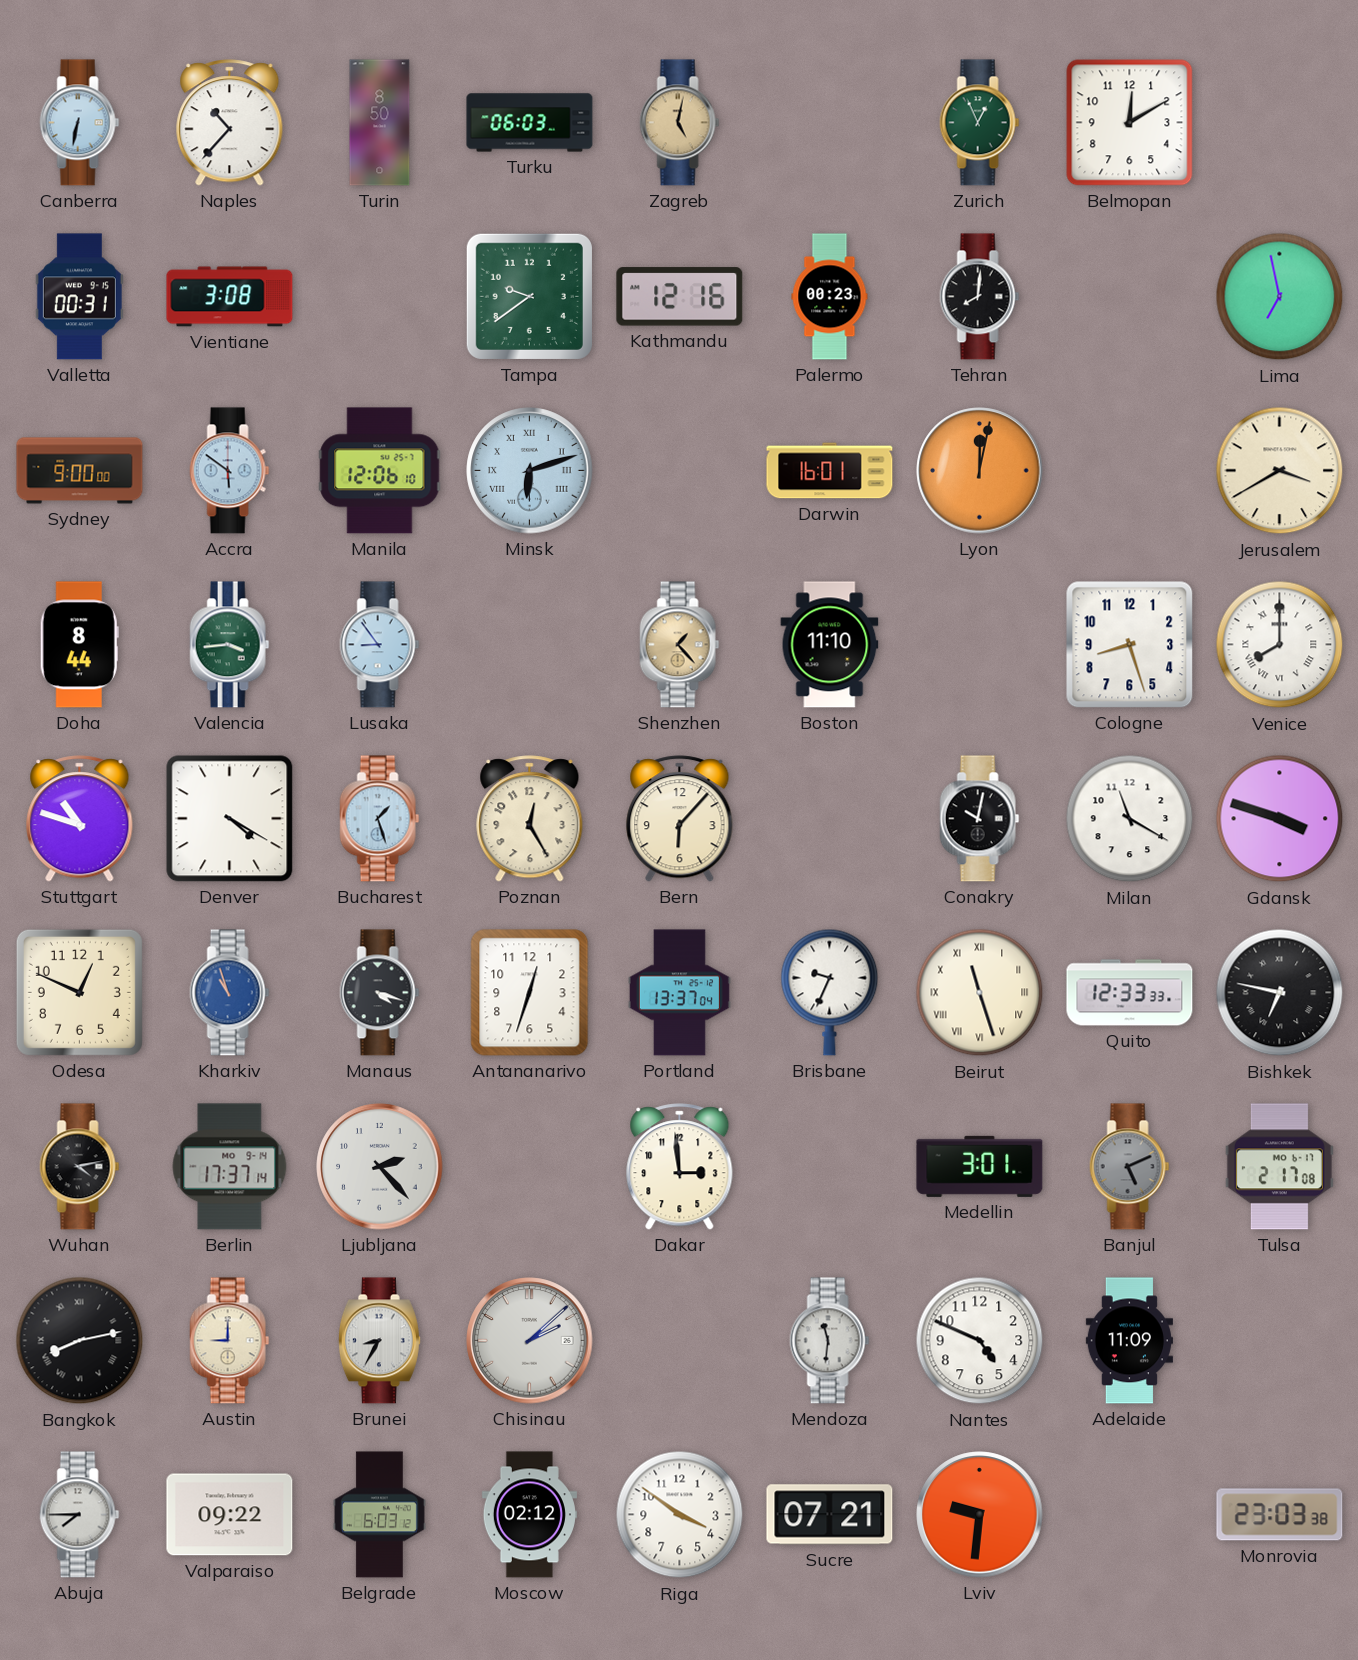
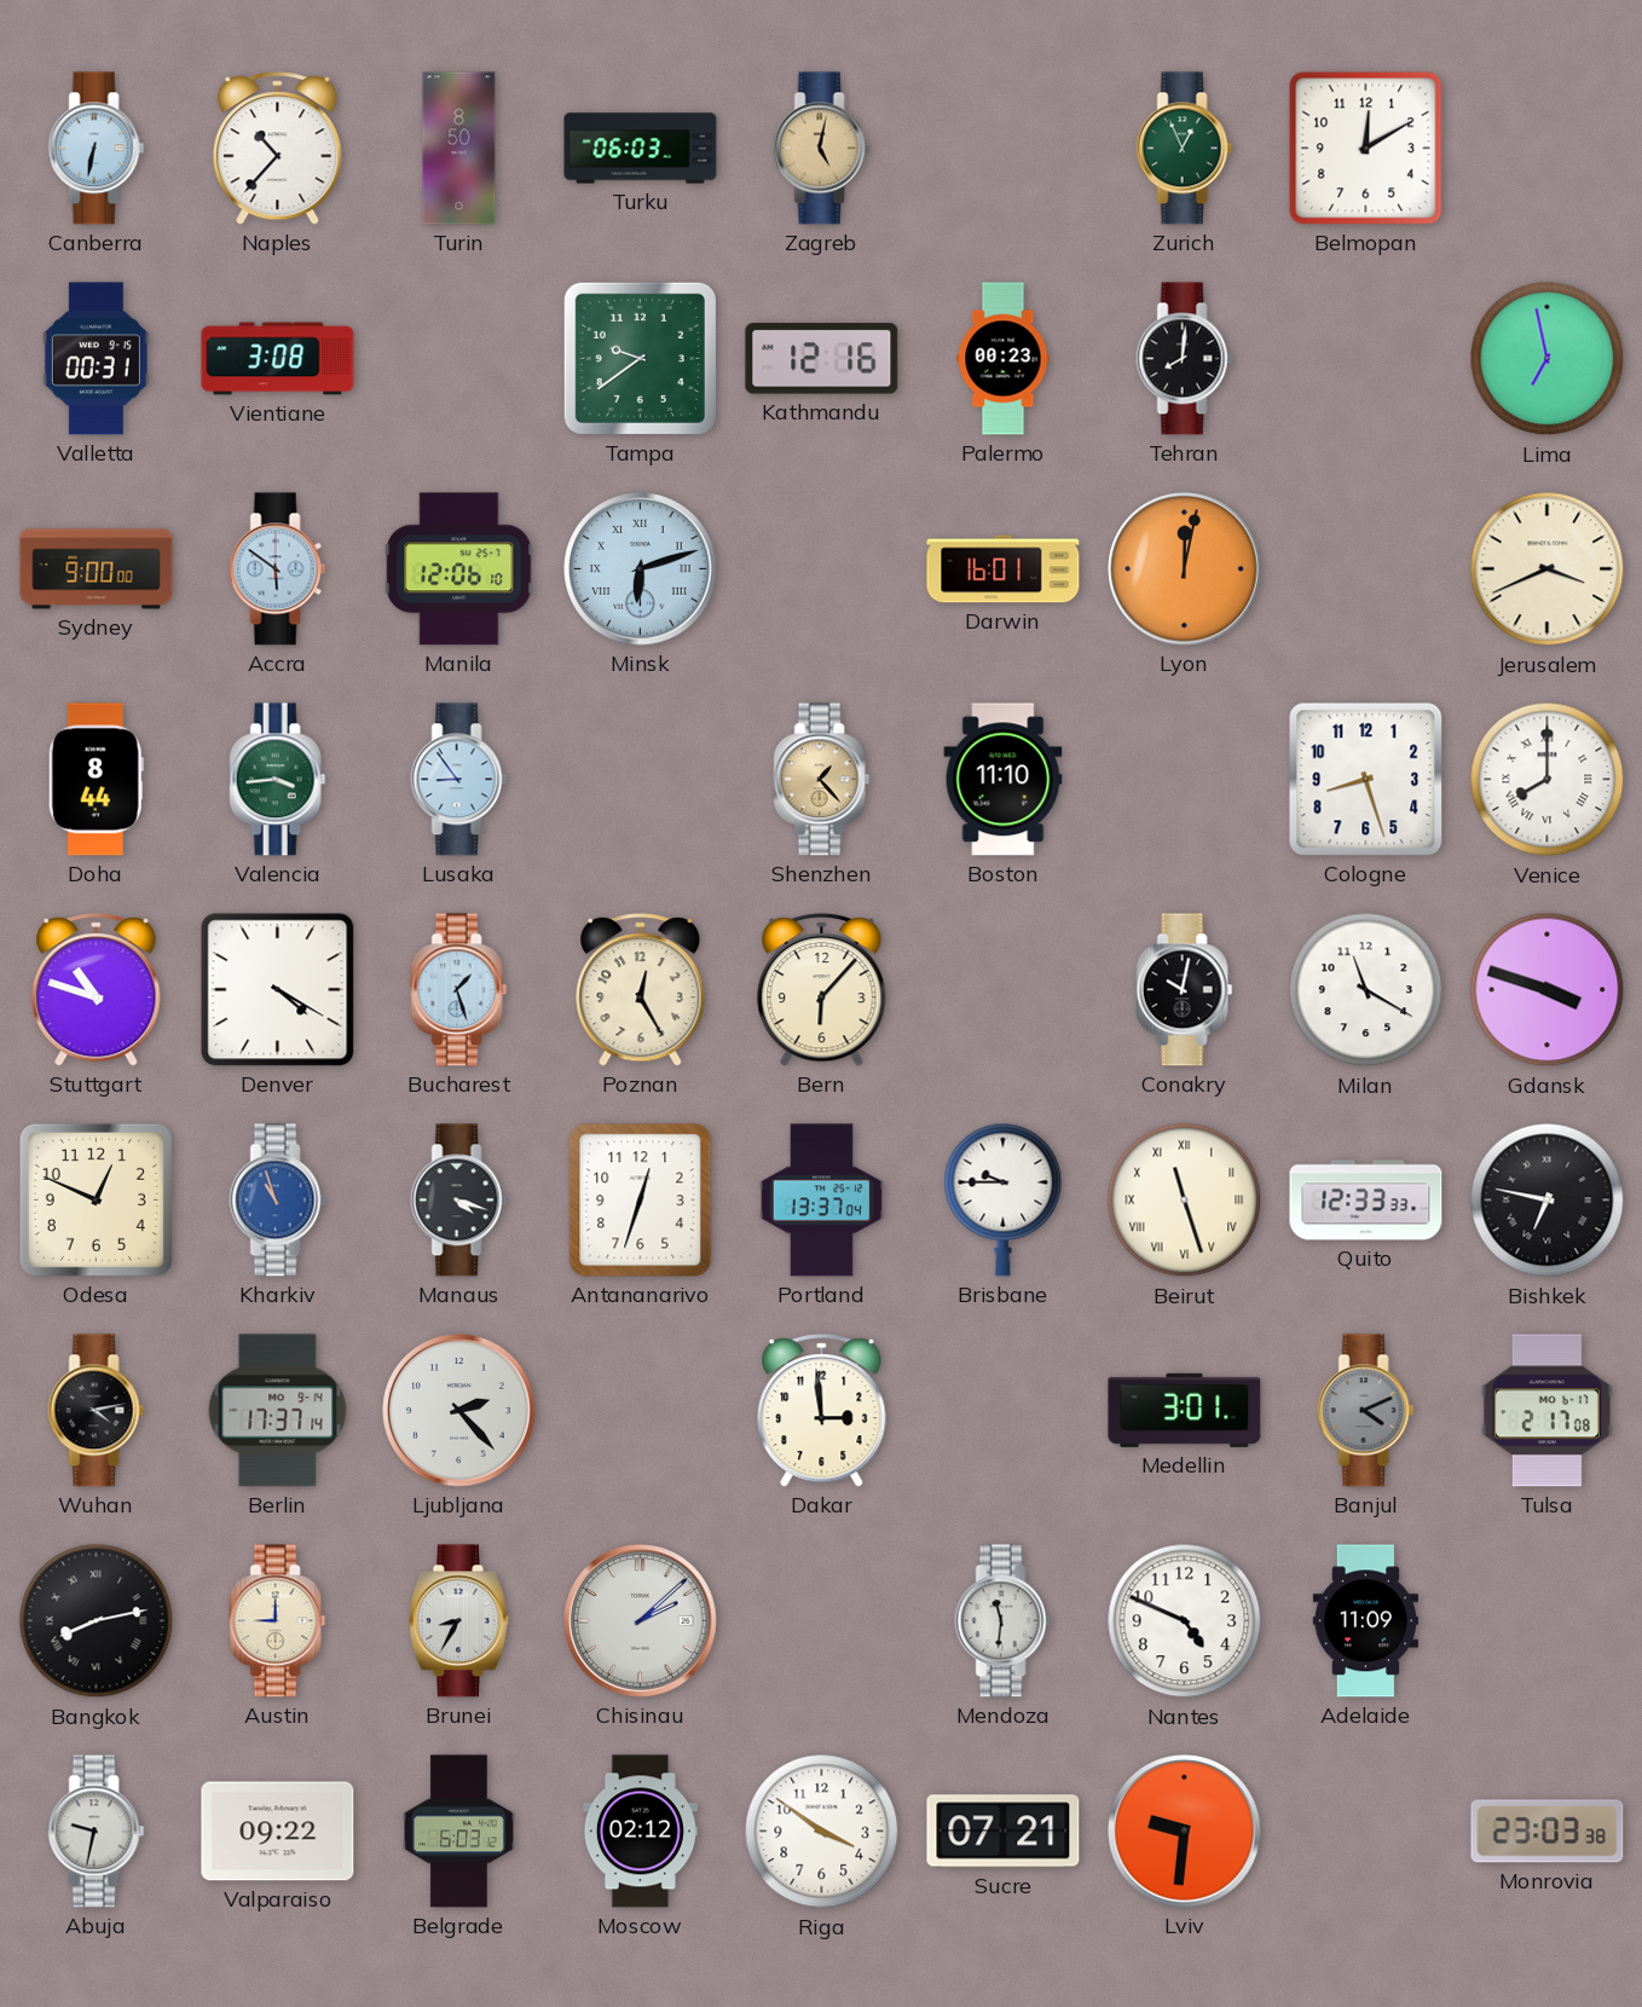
Jerusalem: 3:40 -> 3:41 (1548, 569)
Brisbane: 9:34 -> 9:45 (1004, 1199)
Banjul: 5:11 -> 4:11 (1366, 1411)
Abuja: 7:45 -> 9:32 (97, 1832)
